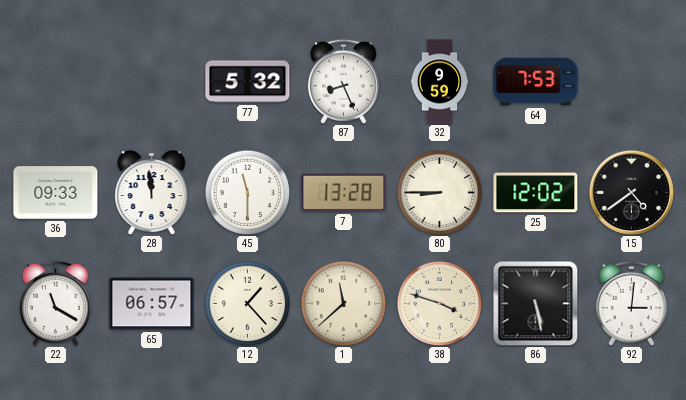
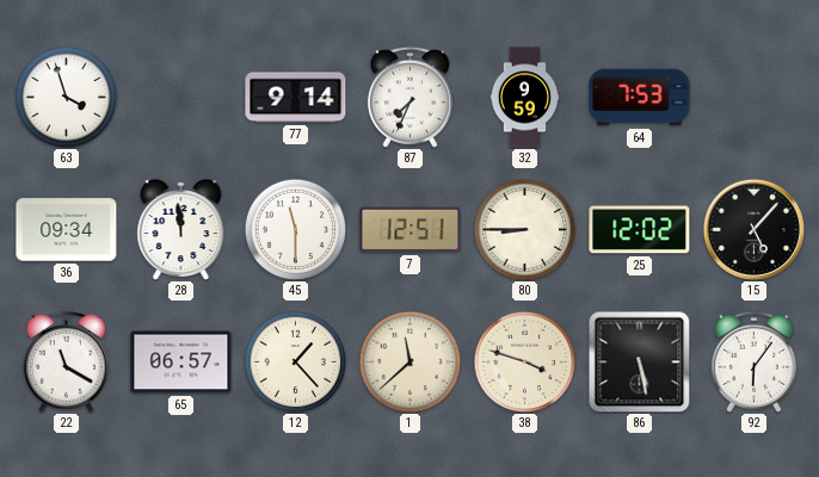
63: none -> 3:57 (66, 97)
77: 5:32 -> 9:14 (296, 98)
87: 8:26 -> 7:34 (410, 97)
36: 09:33 -> 09:34 (67, 230)
7: 13:28 -> 12:51 (411, 230)
15: 4:39 -> 5:07 (753, 229)
92: 3:01 -> 6:06 (753, 361)
